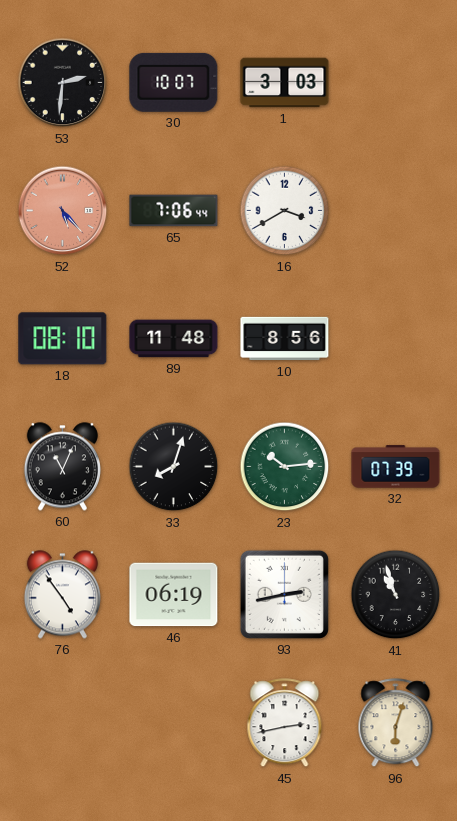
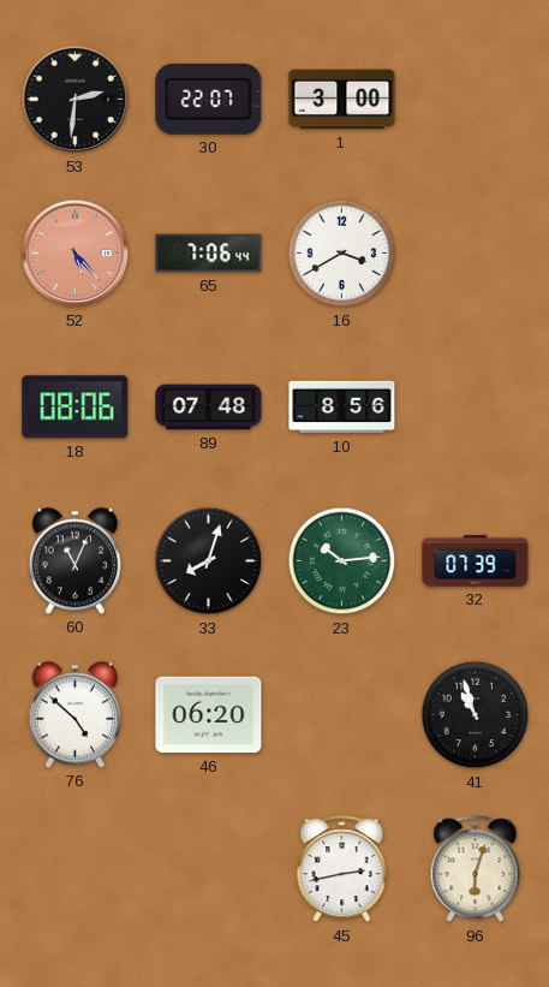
30: 10:07 -> 22:07 (209, 99)
1: 3:03 -> 3:00 (342, 100)
18: 08:10 -> 08:06 (76, 408)
89: 11:48 -> 07:48 (209, 408)
76: 4:54 -> 4:52 (74, 715)
46: 06:19 -> 06:20 (209, 715)
93: 2:43 -> none (284, 594)
